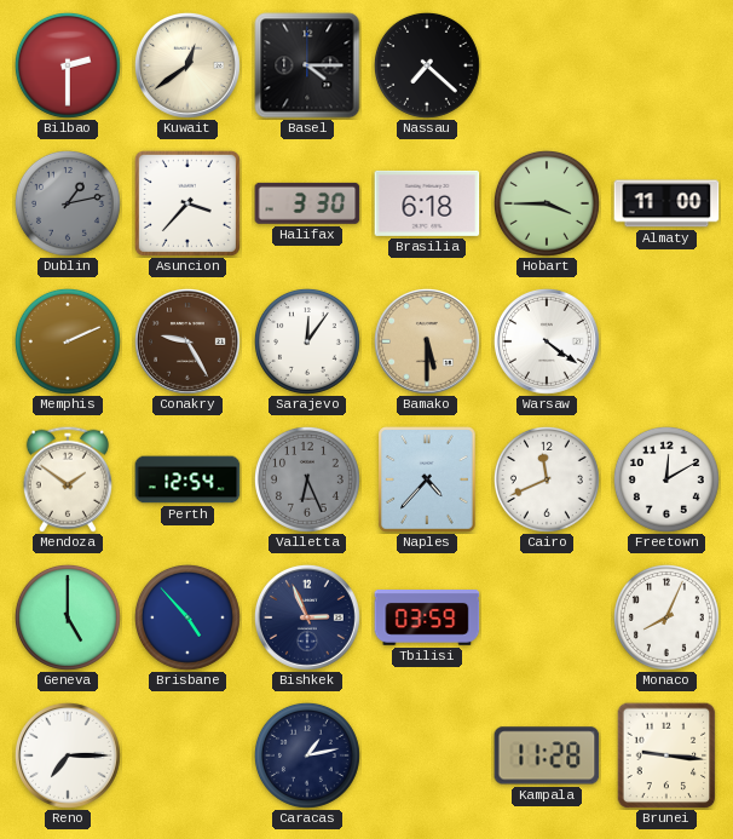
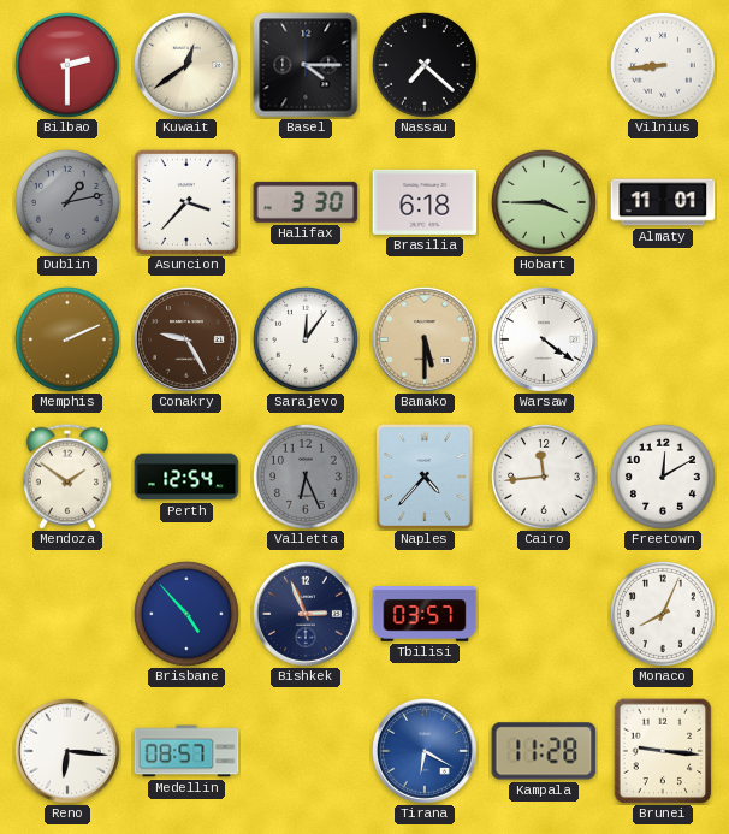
Vilnius: none -> 8:44 (663, 65)
Almaty: 11:00 -> 11:01 (663, 202)
Cairo: 11:41 -> 11:44 (544, 477)
Geneva: 5:00 -> none (68, 617)
Tbilisi: 03:59 -> 03:57 (425, 615)
Reno: 7:15 -> 6:16 (67, 751)
Medellin: none -> 08:57 (186, 751)
Caracas: 1:13 -> none (307, 755)
Tirana: none -> 6:20 (425, 751)
